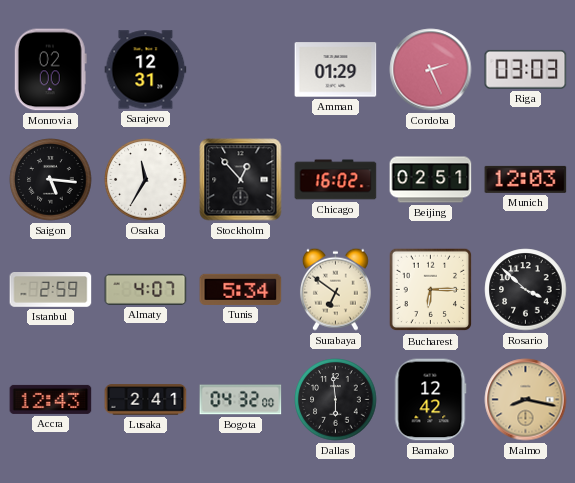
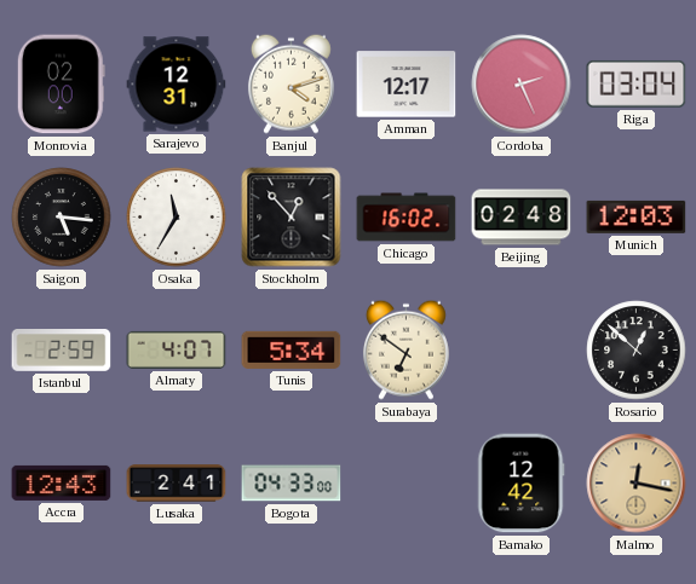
Banjul: none -> 4:12 (291, 83)
Amman: 01:29 -> 12:17 (407, 85)
Riga: 03:03 -> 03:04 (637, 83)
Beijing: 02:51 -> 02:48 (522, 218)
Bucharest: 6:15 -> none (431, 290)
Rosario: 3:52 -> 12:52 (637, 351)
Bogota: 04:32 -> 04:33 (292, 484)
Dallas: 5:59 -> none (336, 400)
Malmo: 8:17 -> 12:17 (637, 484)
